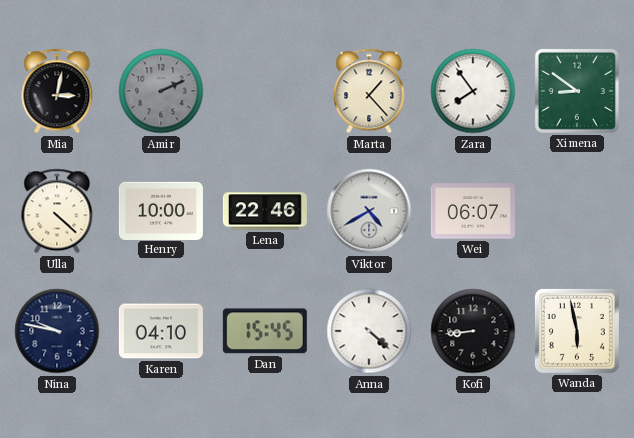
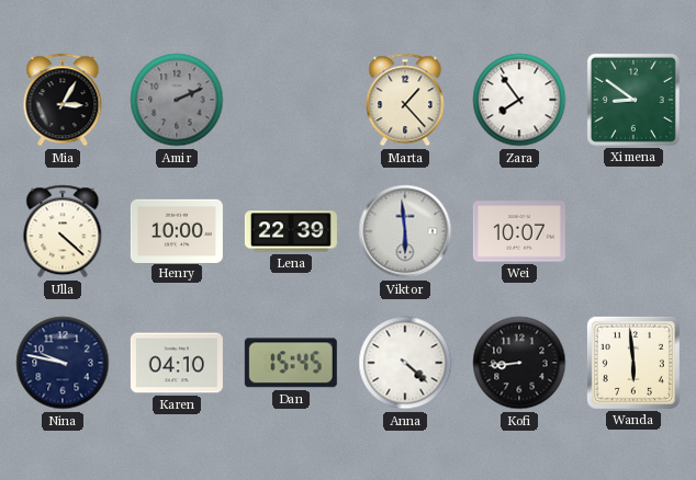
Mia: 3:02 -> 3:05 (63, 100)
Lena: 22:46 -> 22:39 (291, 231)
Viktor: 4:40 -> 5:59 (405, 231)
Wei: 06:07 -> 10:07 (519, 231)
Wanda: 5:58 -> 5:59 (633, 363)
